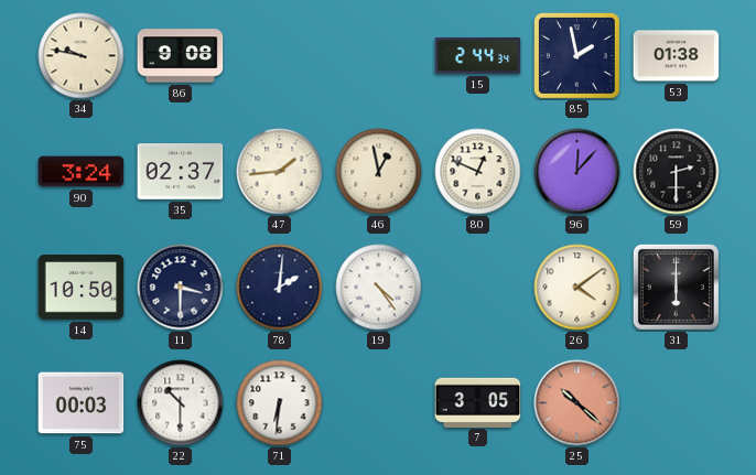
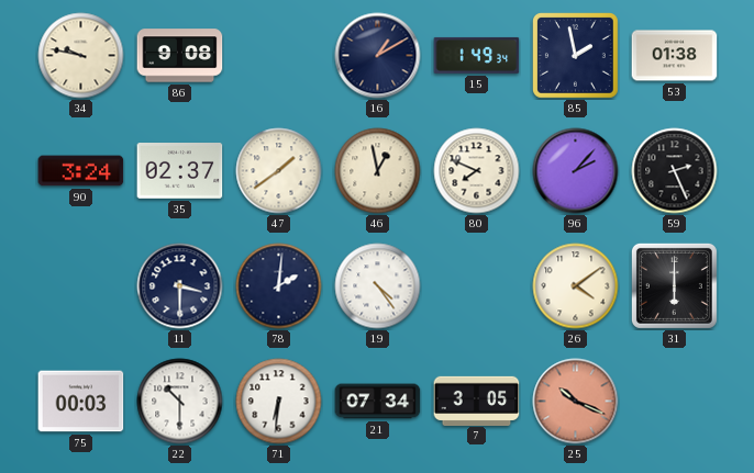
16: none -> 1:10 (378, 56)
15: 2:44 -> 1:49 (477, 55)
47: 1:44 -> 1:39 (279, 171)
80: 12:49 -> 7:49 (477, 171)
96: 12:07 -> 2:07 (576, 171)
59: 2:30 -> 2:26 (675, 171)
14: 10:50 -> none (82, 288)
21: none -> 07:34 (378, 402)
25: 10:22 -> 10:19 (576, 402)
